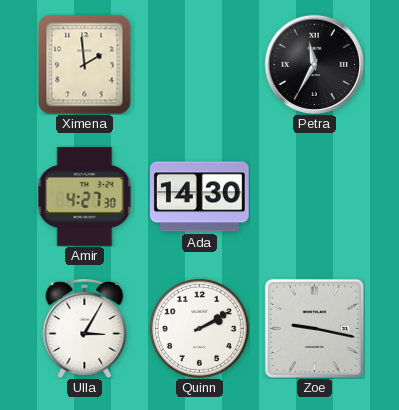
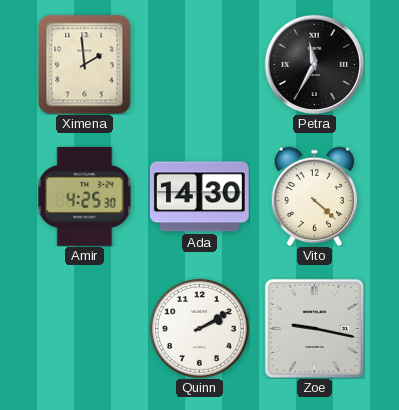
Amir: 4:27 -> 4:25 (85, 196)
Vito: none -> 4:22 (314, 196)
Ulla: 3:05 -> none (85, 328)
